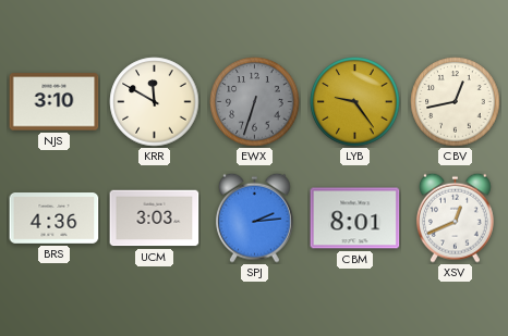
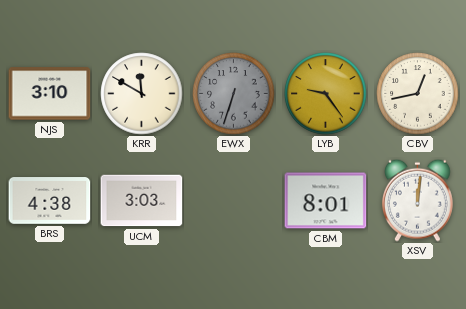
BRS: 4:36 -> 4:38 (50, 201)
SPJ: 2:14 -> none (254, 217)
XSV: 12:41 -> 12:01 (417, 200)
